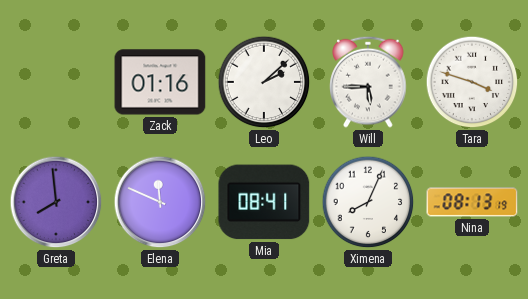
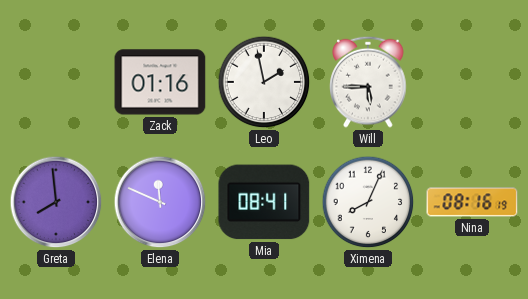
Leo: 2:08 -> 1:58 (264, 82)
Tara: 3:48 -> none (472, 82)
Nina: 08:13 -> 08:16 (472, 202)
